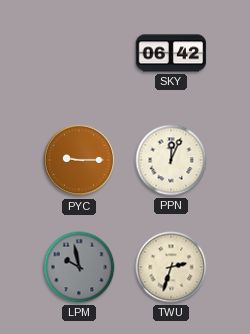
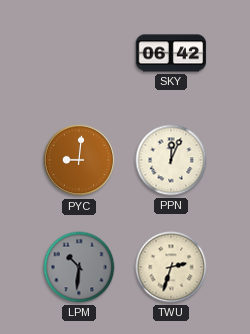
PYC: 9:15 -> 9:01 (79, 160)
LPM: 9:58 -> 10:31 (79, 267)
